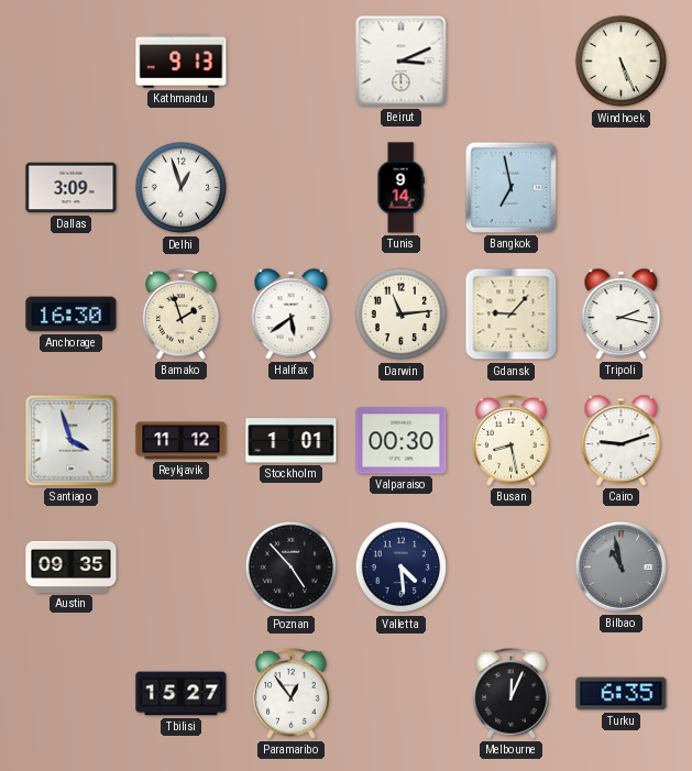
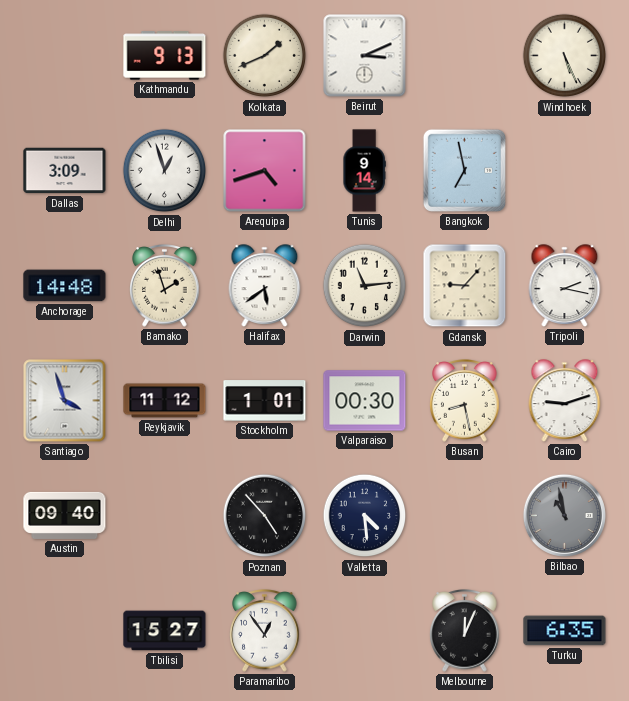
Kolkata: none -> 1:41 (265, 56)
Arequipa: none -> 4:42 (265, 171)
Anchorage: 16:30 -> 14:48 (65, 286)
Austin: 09:35 -> 09:40 (65, 515)
